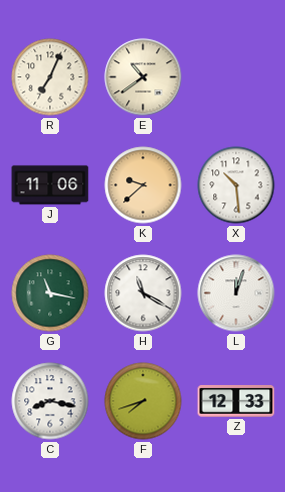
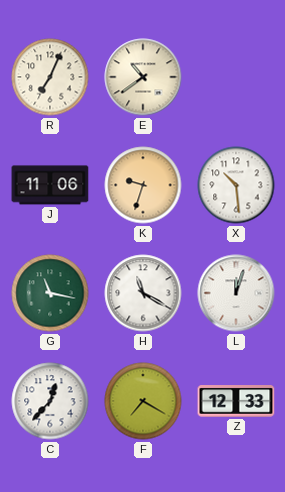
K: 9:38 -> 9:33 (143, 185)
C: 8:17 -> 12:37 (50, 401)
F: 7:42 -> 7:20 (143, 401)
